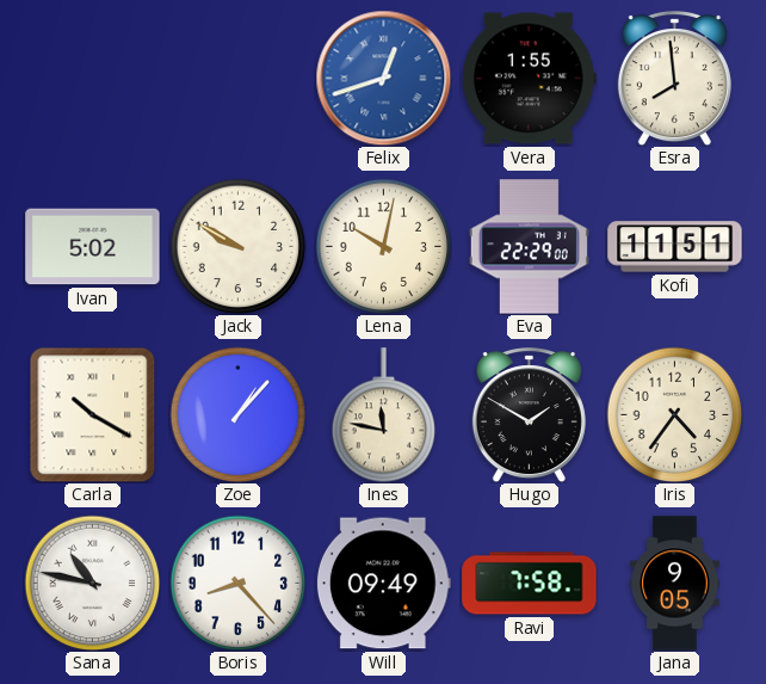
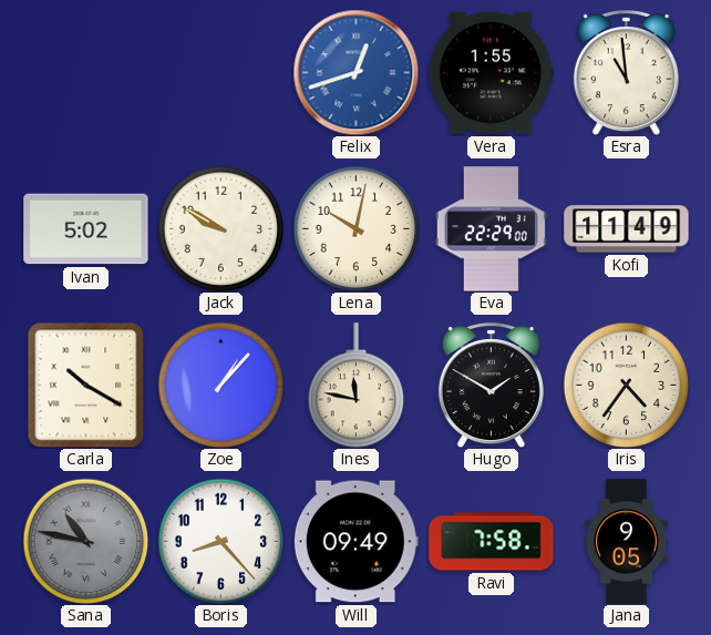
Esra: 7:59 -> 10:59 (626, 73)
Kofi: 11:51 -> 11:49 (627, 229)
Sana dial: white -> grey (85, 541)
